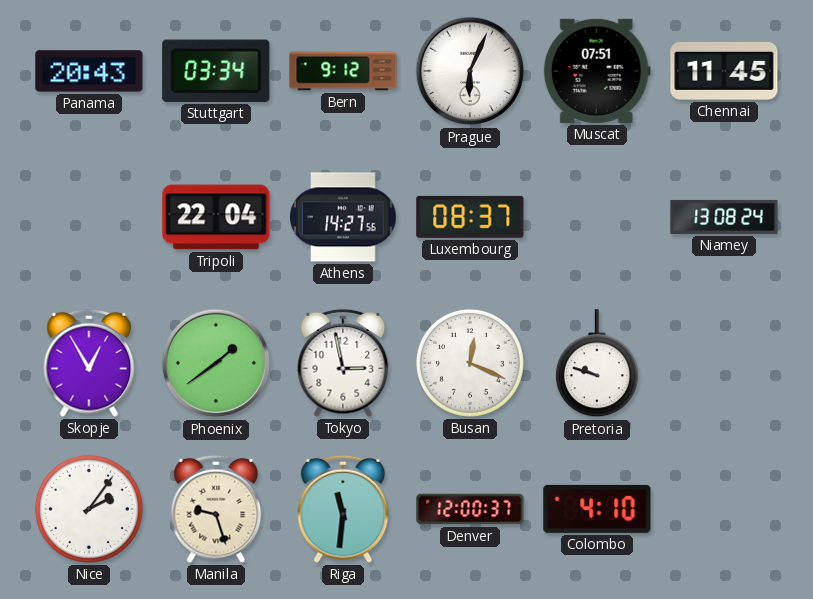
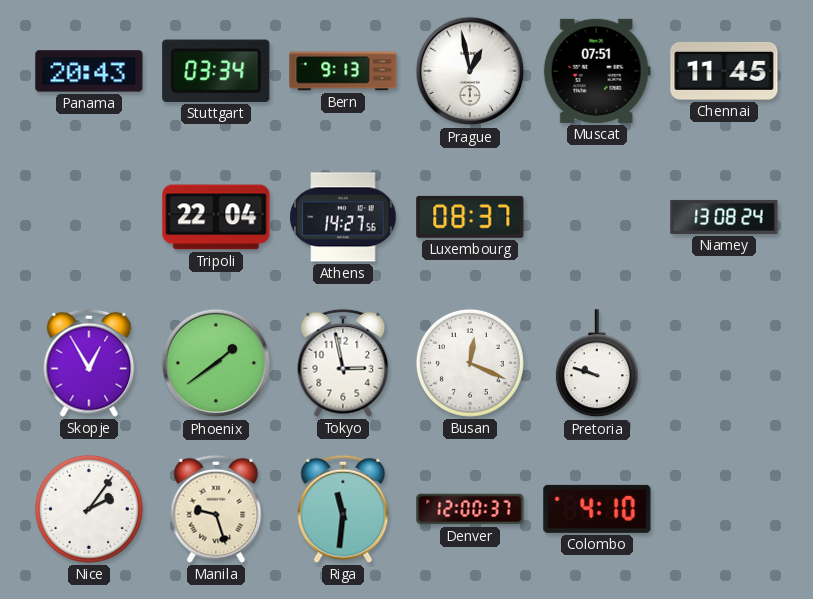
Bern: 9:12 -> 9:13 (343, 71)
Prague: 6:04 -> 12:58 (470, 71)
